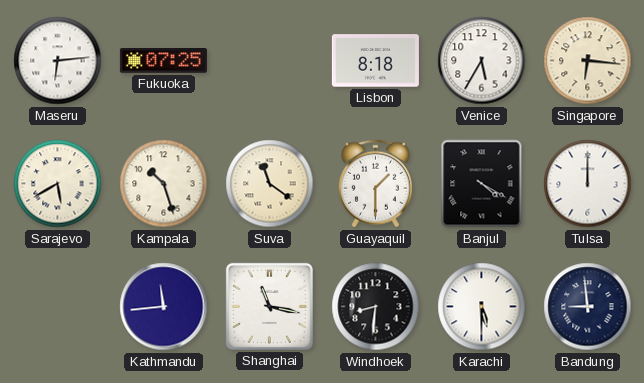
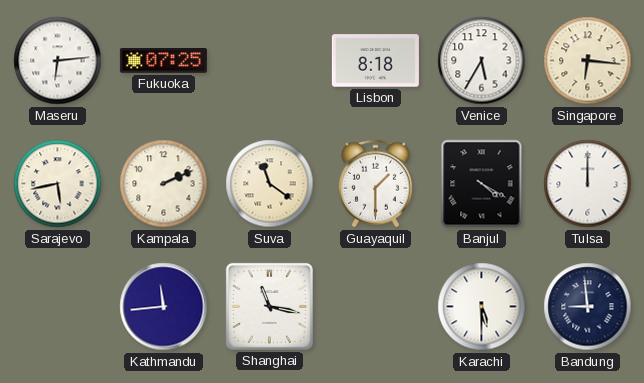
Sarajevo: 5:40 -> 5:43 (58, 184)
Kampala: 10:27 -> 2:11 (164, 184)
Windhoek: 8:31 -> none (376, 307)
